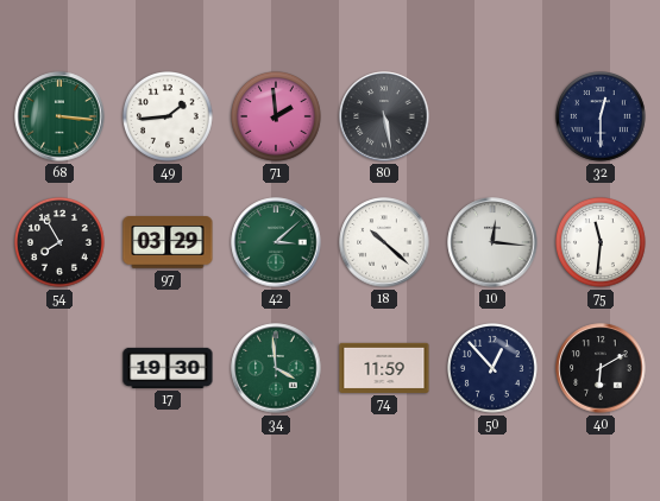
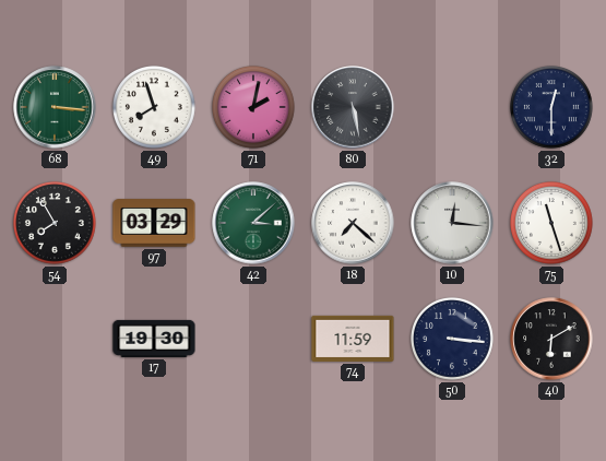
49: 1:44 -> 7:57 (155, 108)
71: 1:59 -> 2:02 (254, 108)
18: 10:22 -> 7:22 (353, 223)
75: 11:31 -> 11:27 (552, 224)
34: 3:59 -> none (276, 368)
50: 12:53 -> 3:16 (453, 340)
